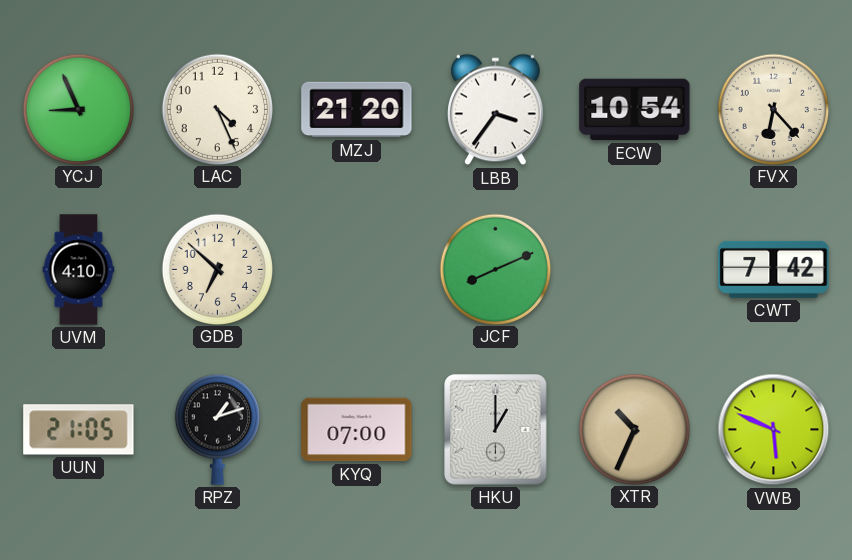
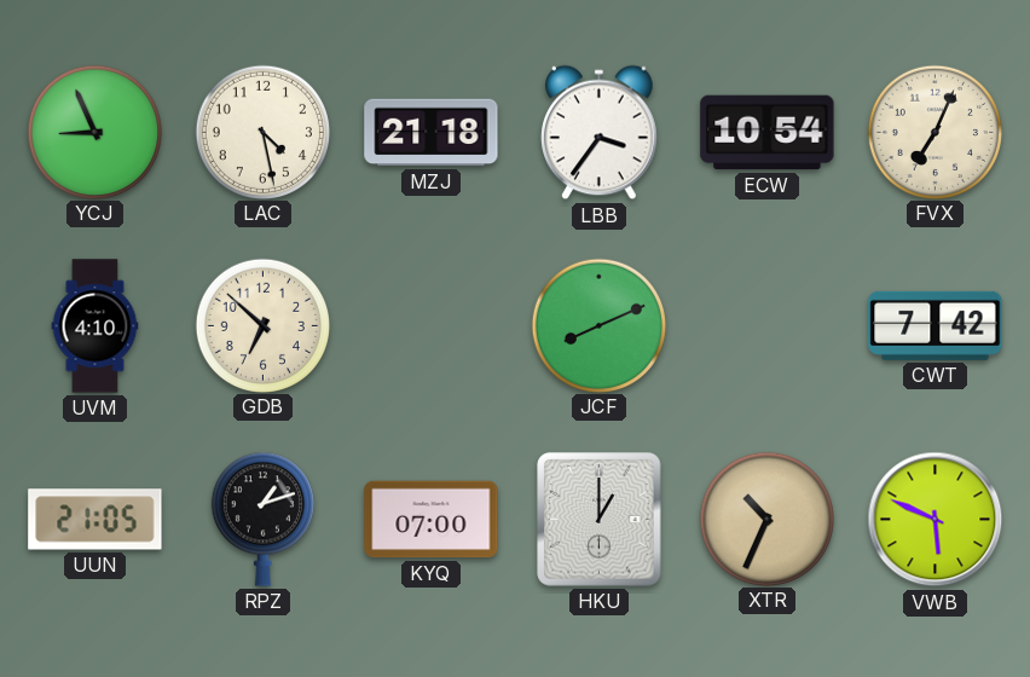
LAC: 4:26 -> 4:28 (262, 132)
MZJ: 21:20 -> 21:18 (432, 133)
FVX: 6:23 -> 7:04 (934, 132)
